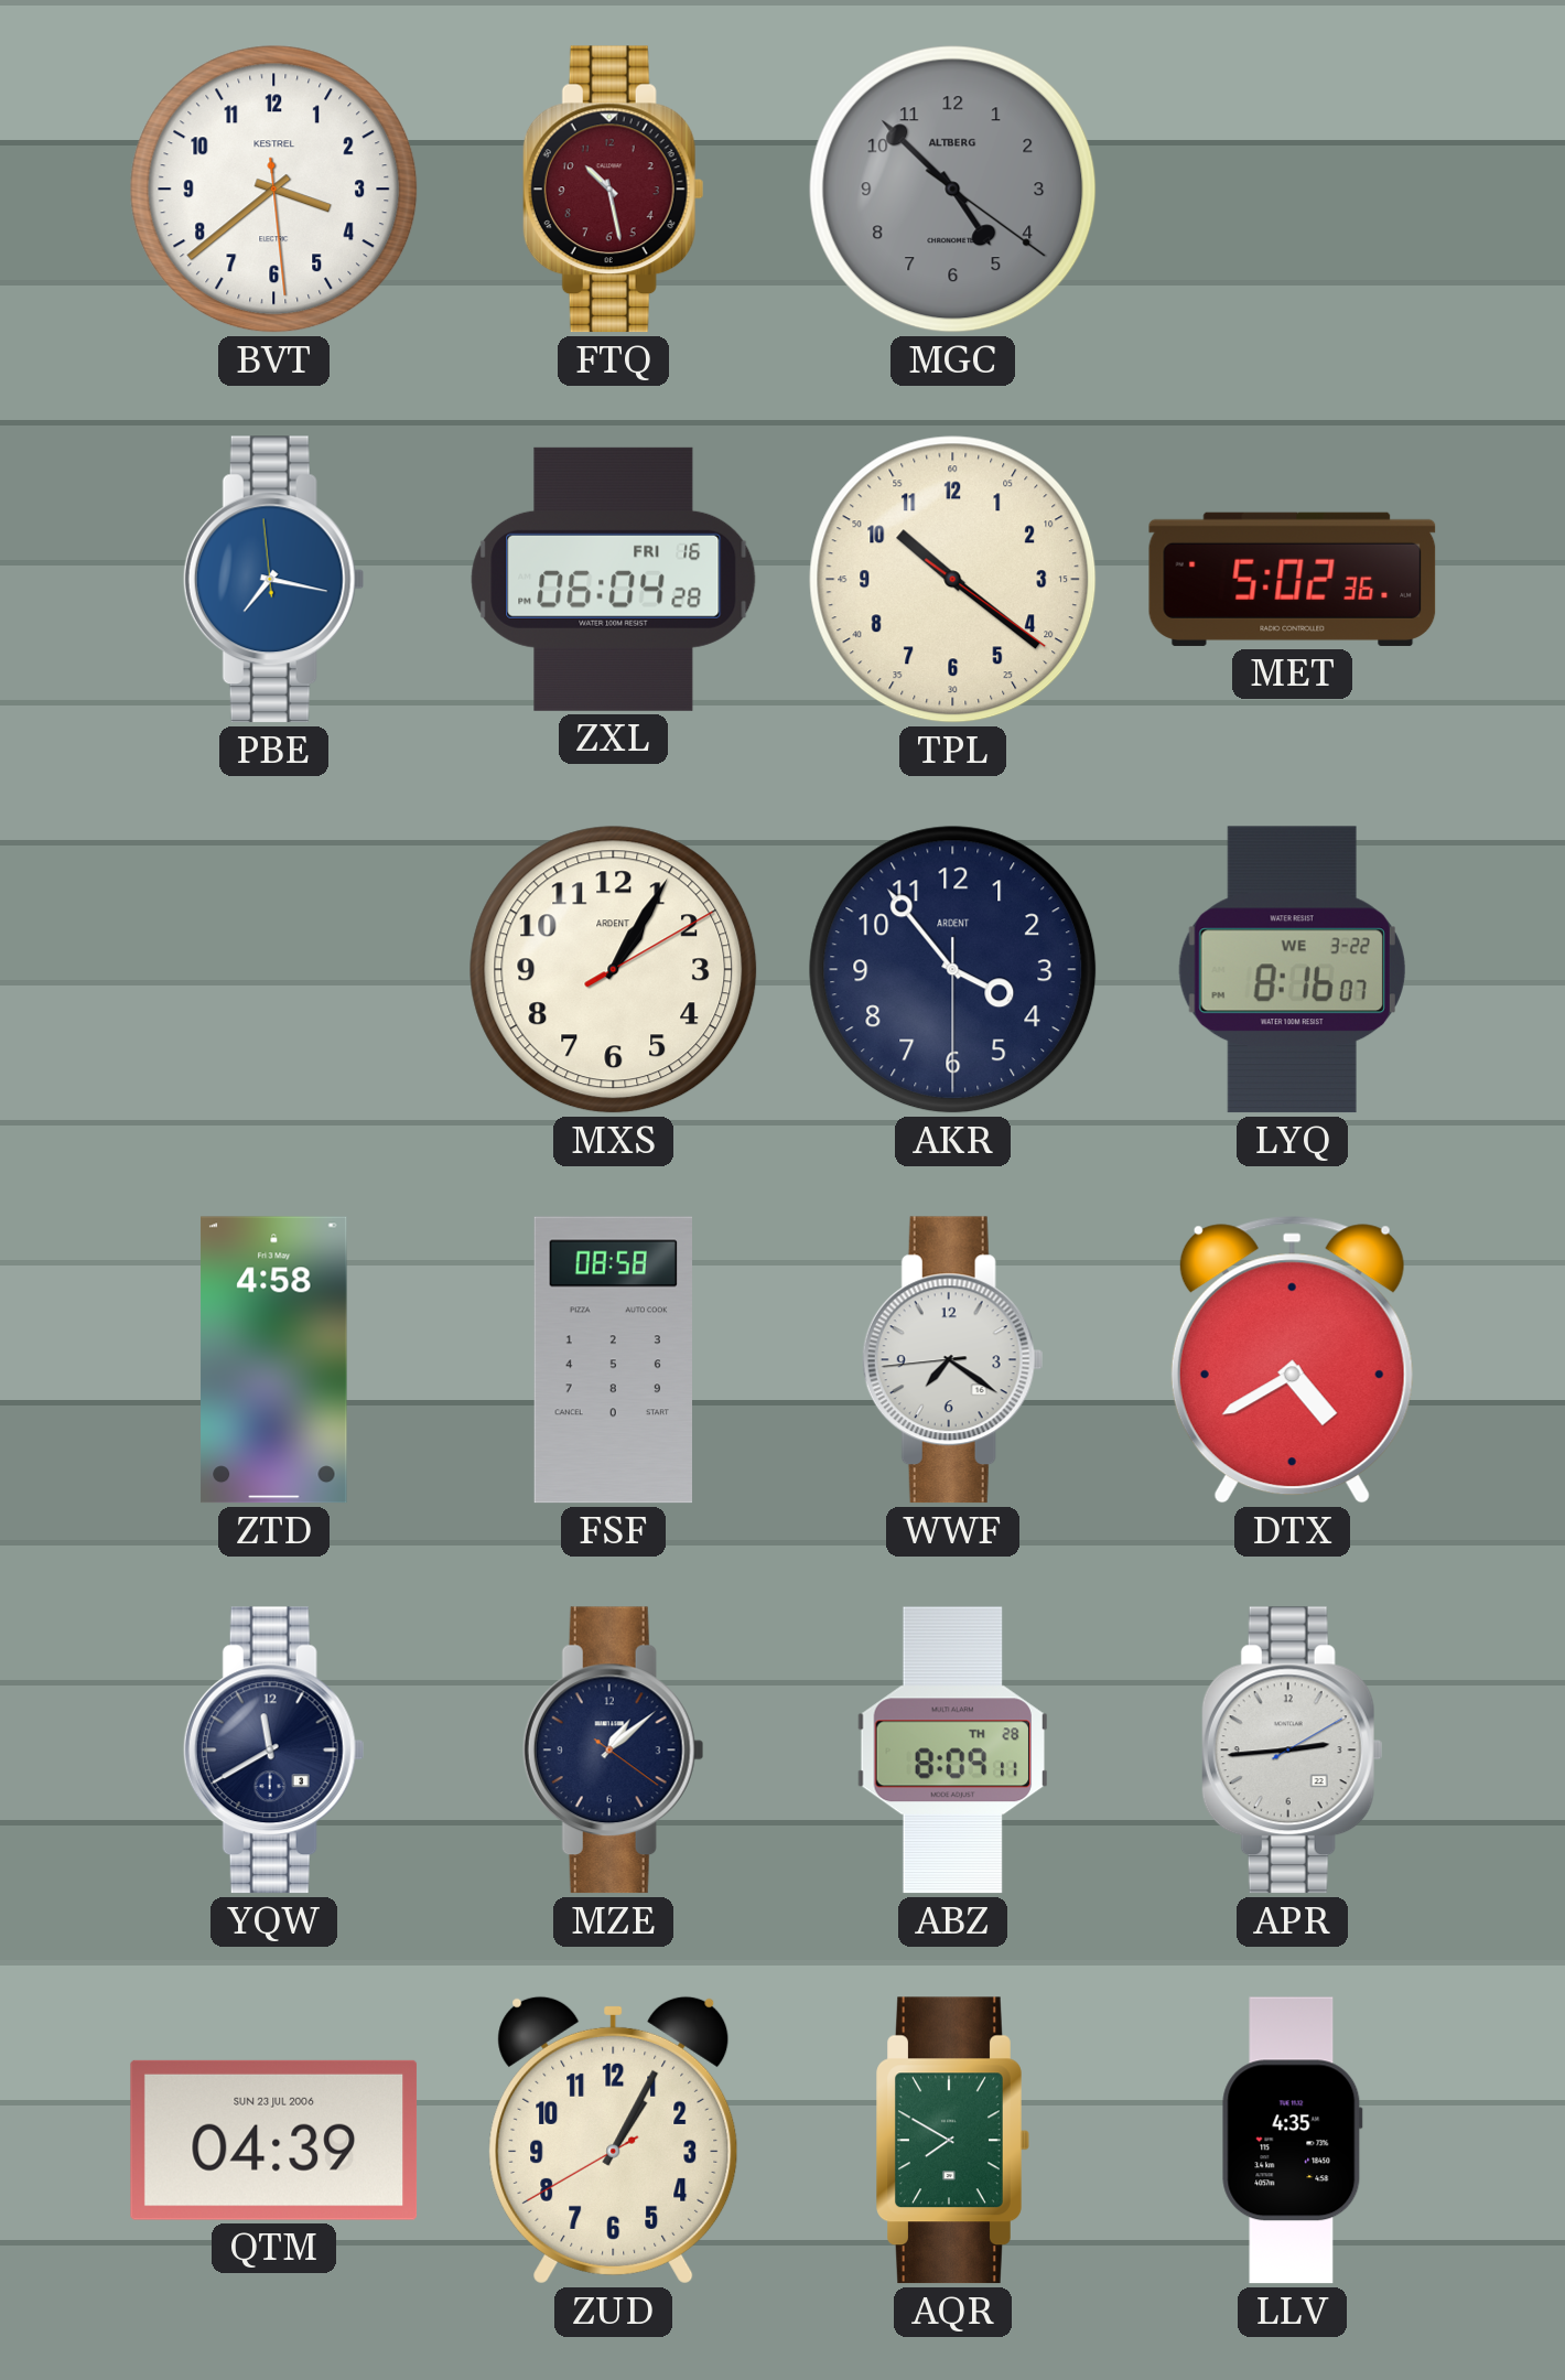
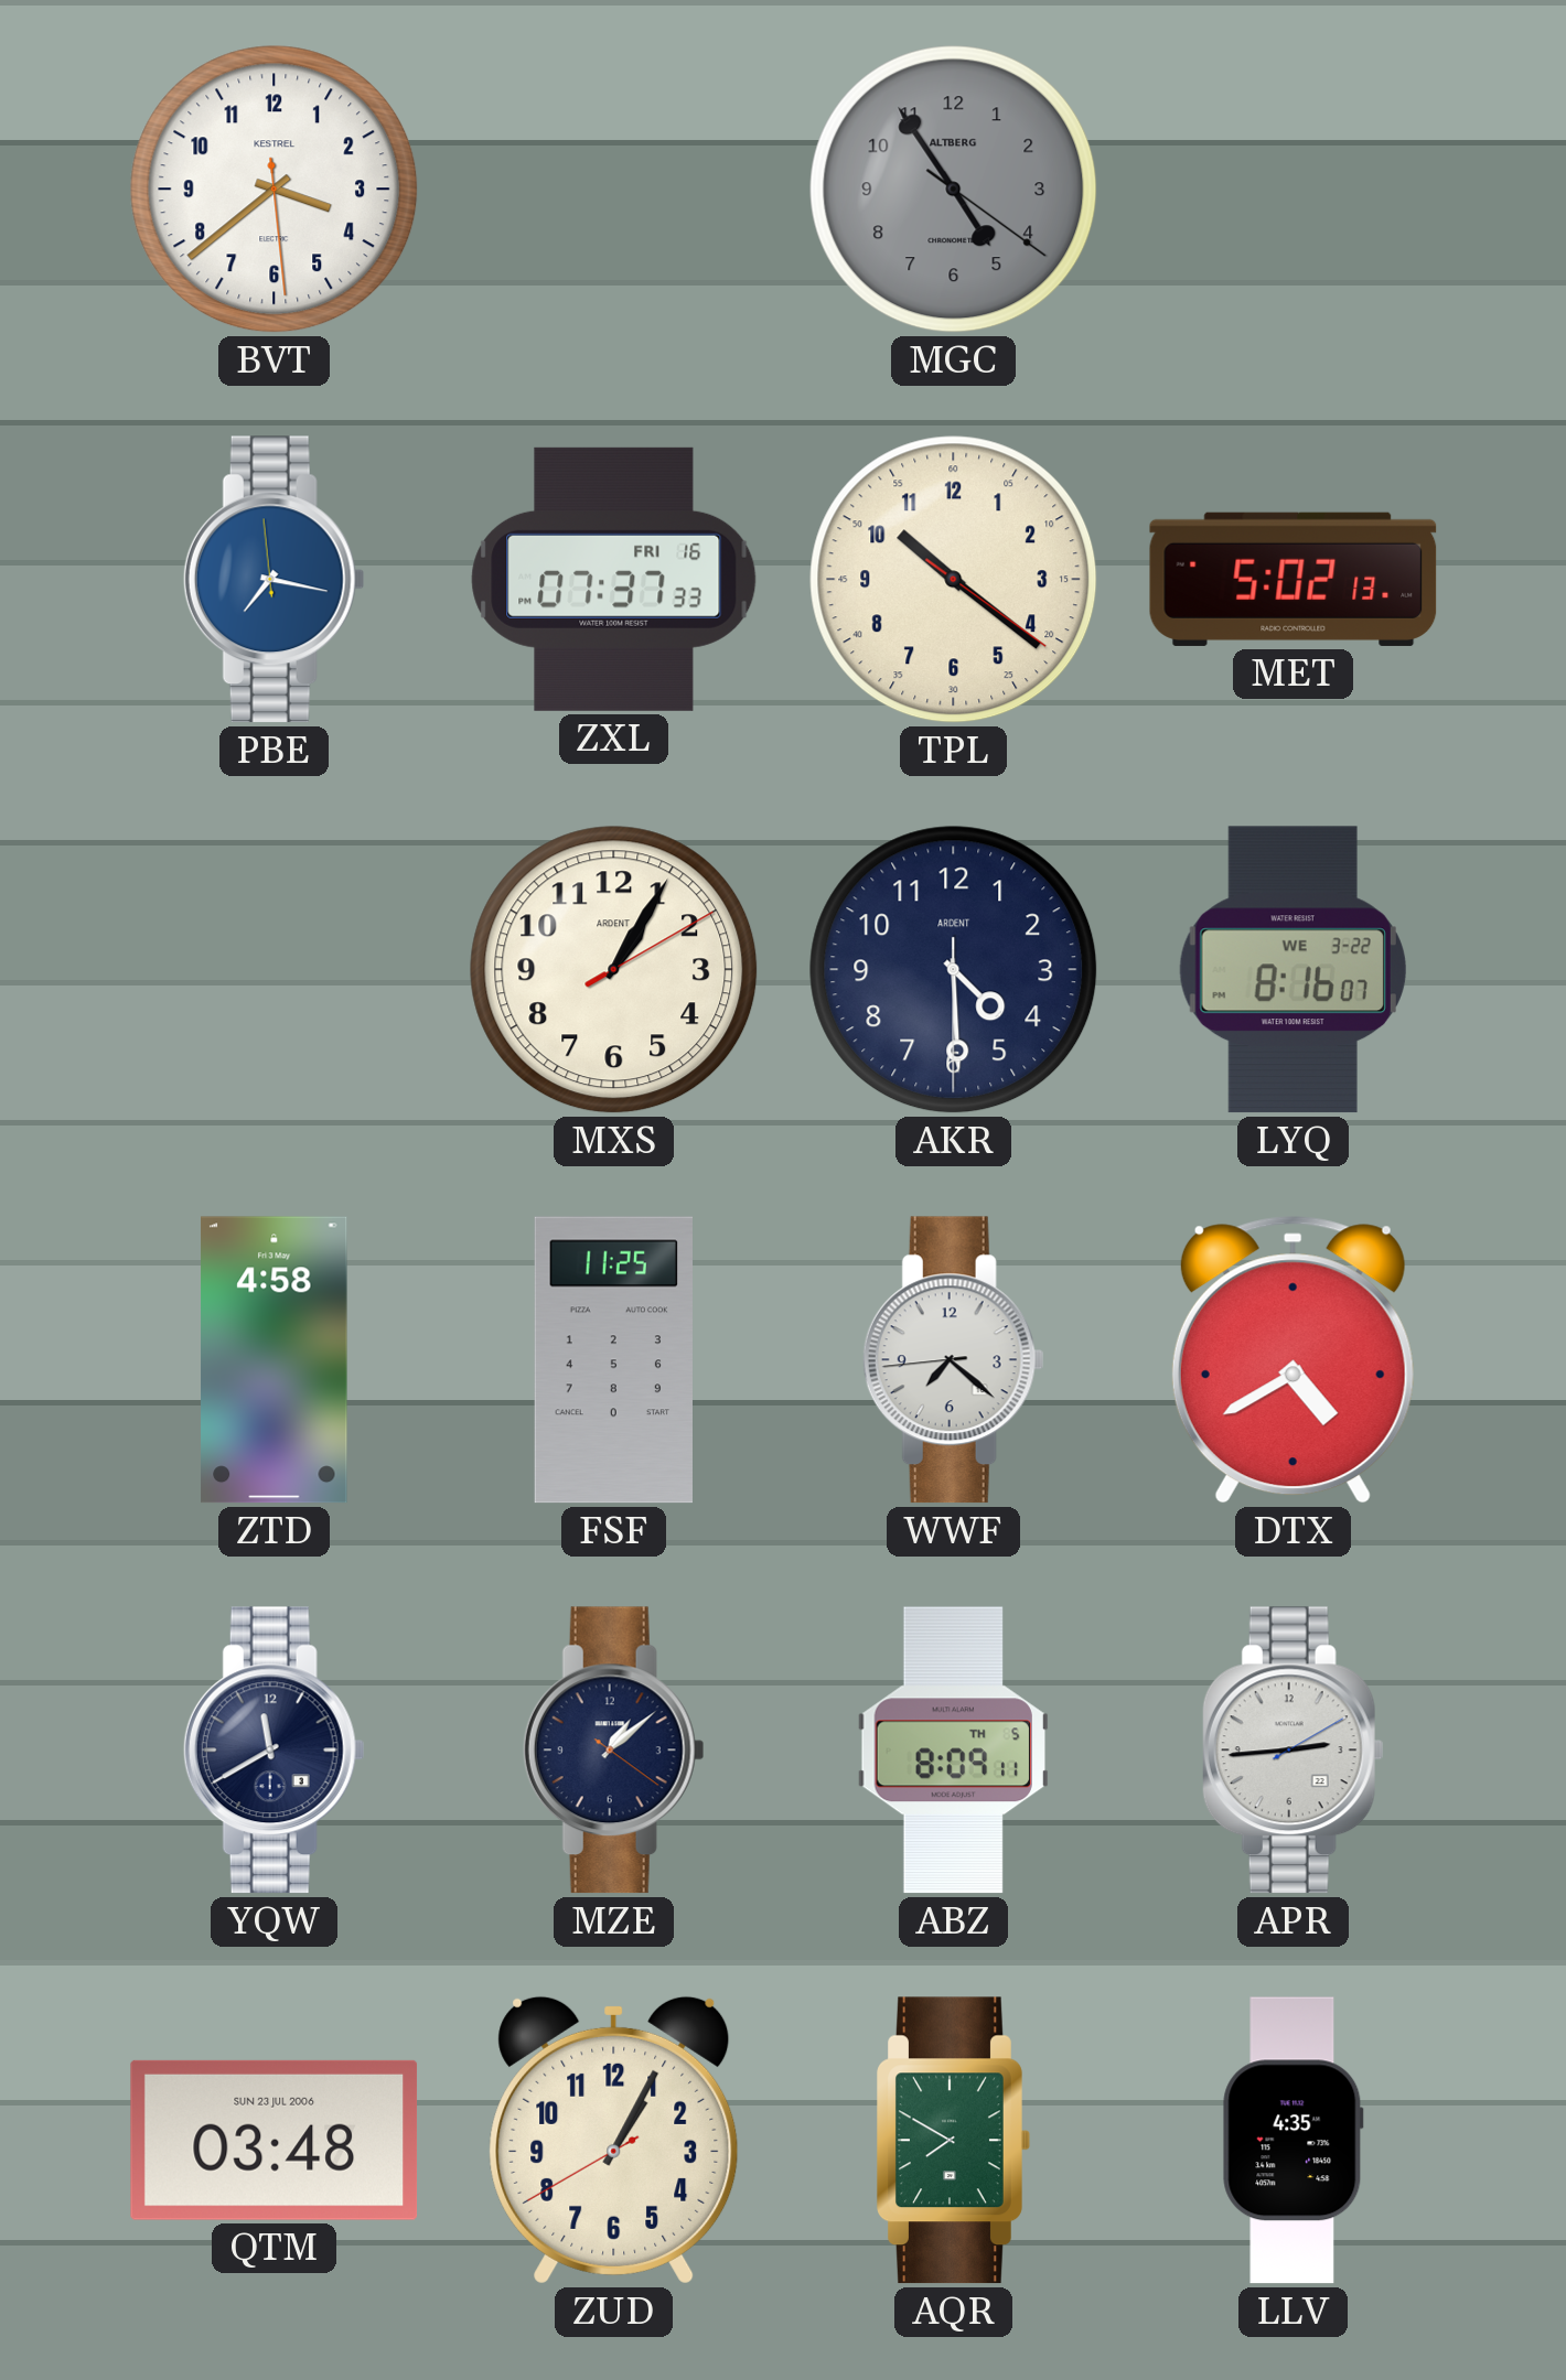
FTQ: 10:28 -> none (613, 190)
MGC: 4:52 -> 4:54 (954, 190)
ZXL: 06:04 -> 07:37 (614, 579)
MET: 5:02:36 -> 5:02:13 (1294, 579)
AKR: 3:53 -> 4:29 (954, 970)
FSF: 08:58 -> 11:25 (614, 1360)
WWF: 7:20 -> 7:21 (953, 1360)
ABZ date: TH 28 -> TH 5 (953, 1751)
QTM: 04:39 -> 03:48 (275, 2140)
